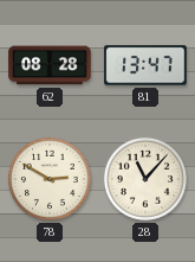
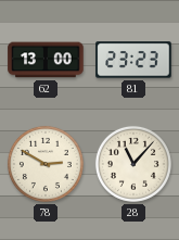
62: 08:28 -> 13:00 (46, 60)
81: 13:47 -> 23:23 (133, 60)
